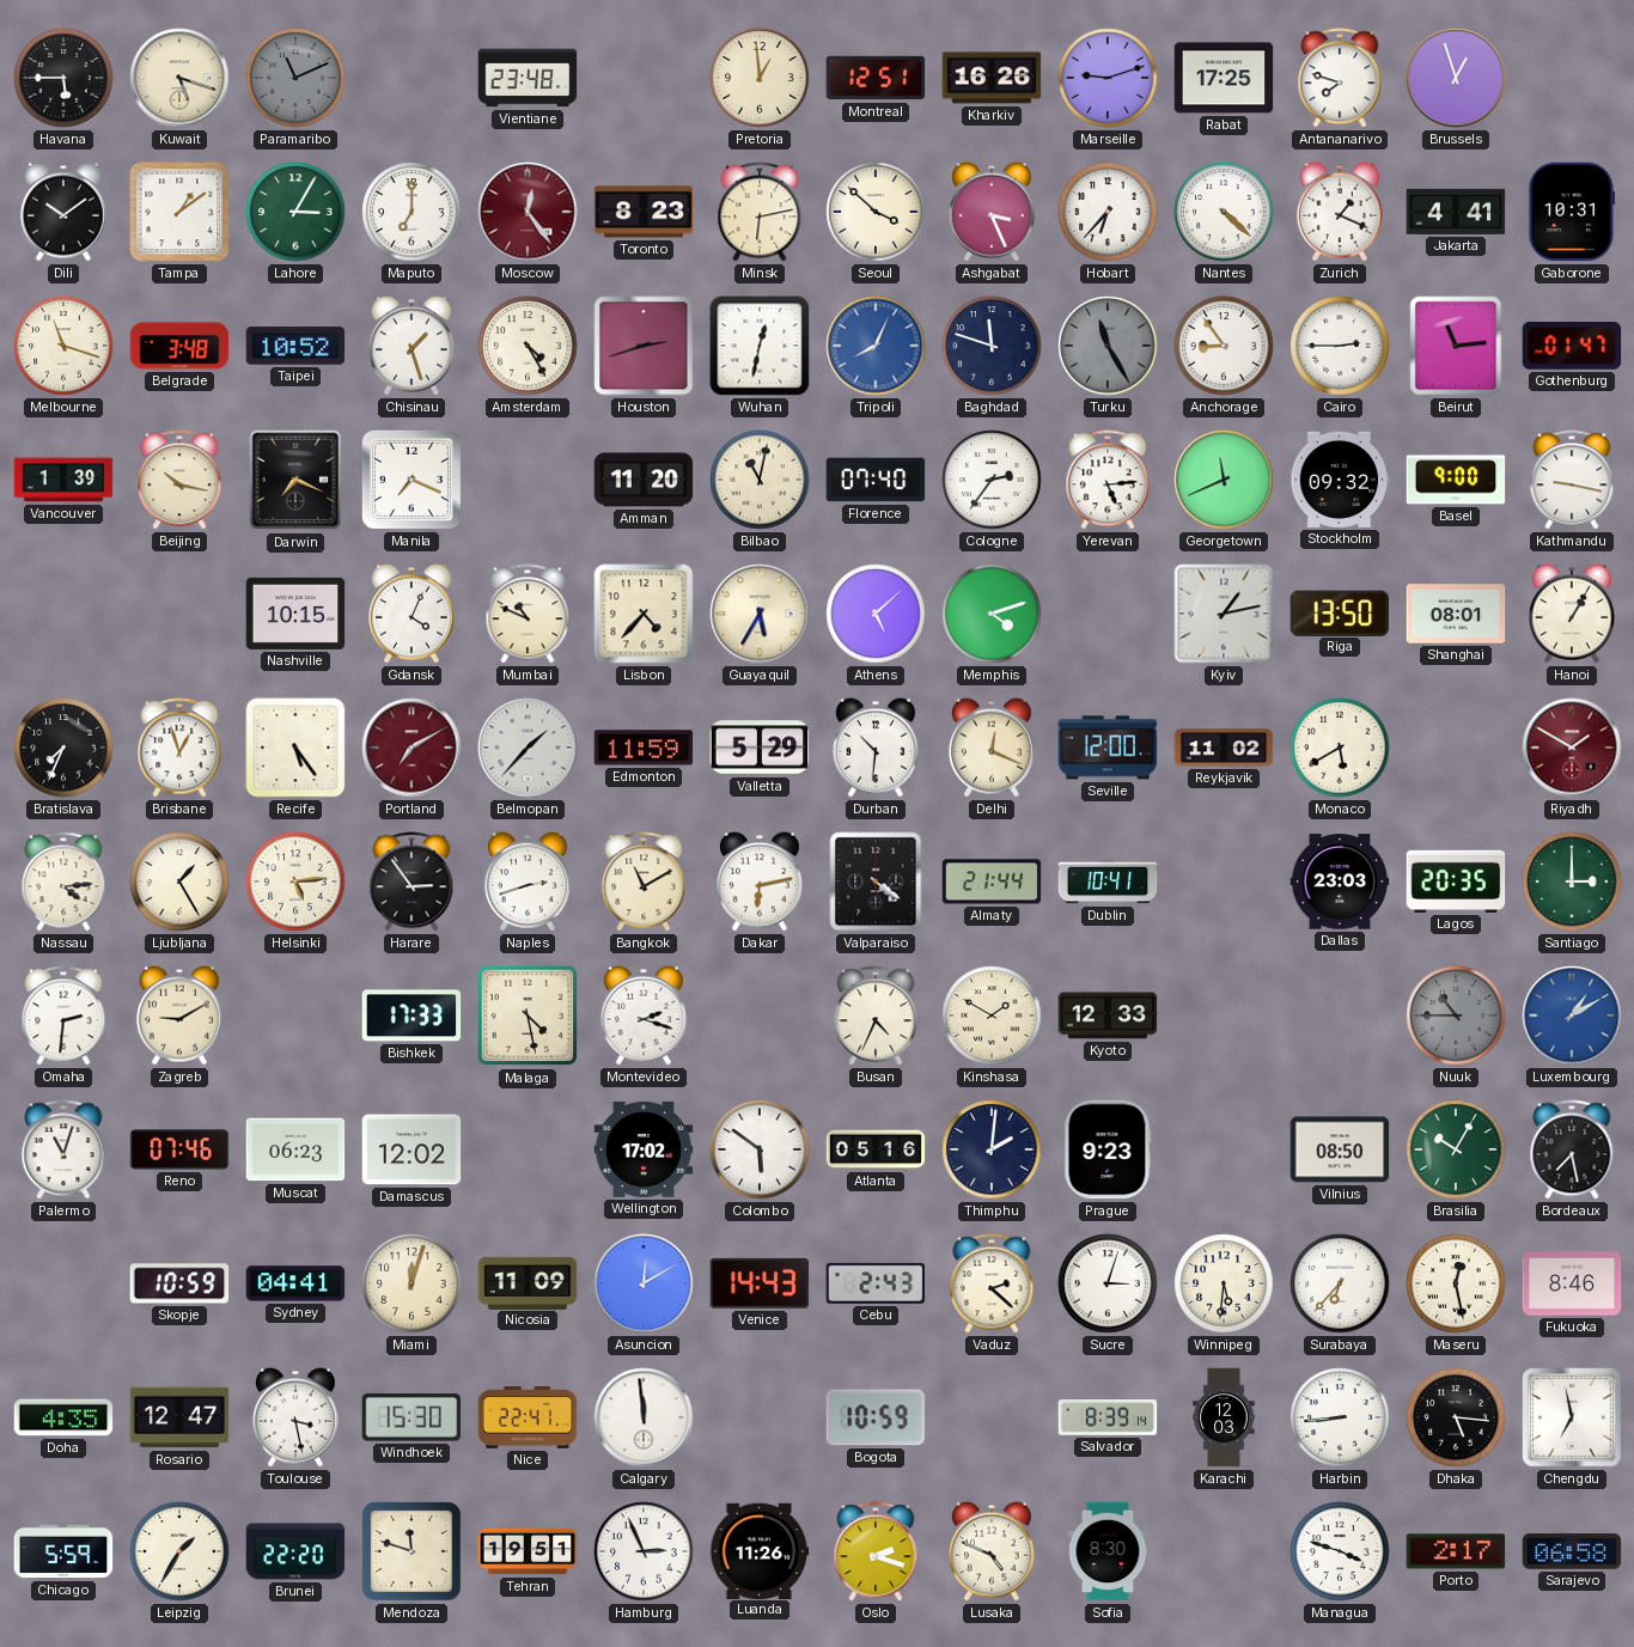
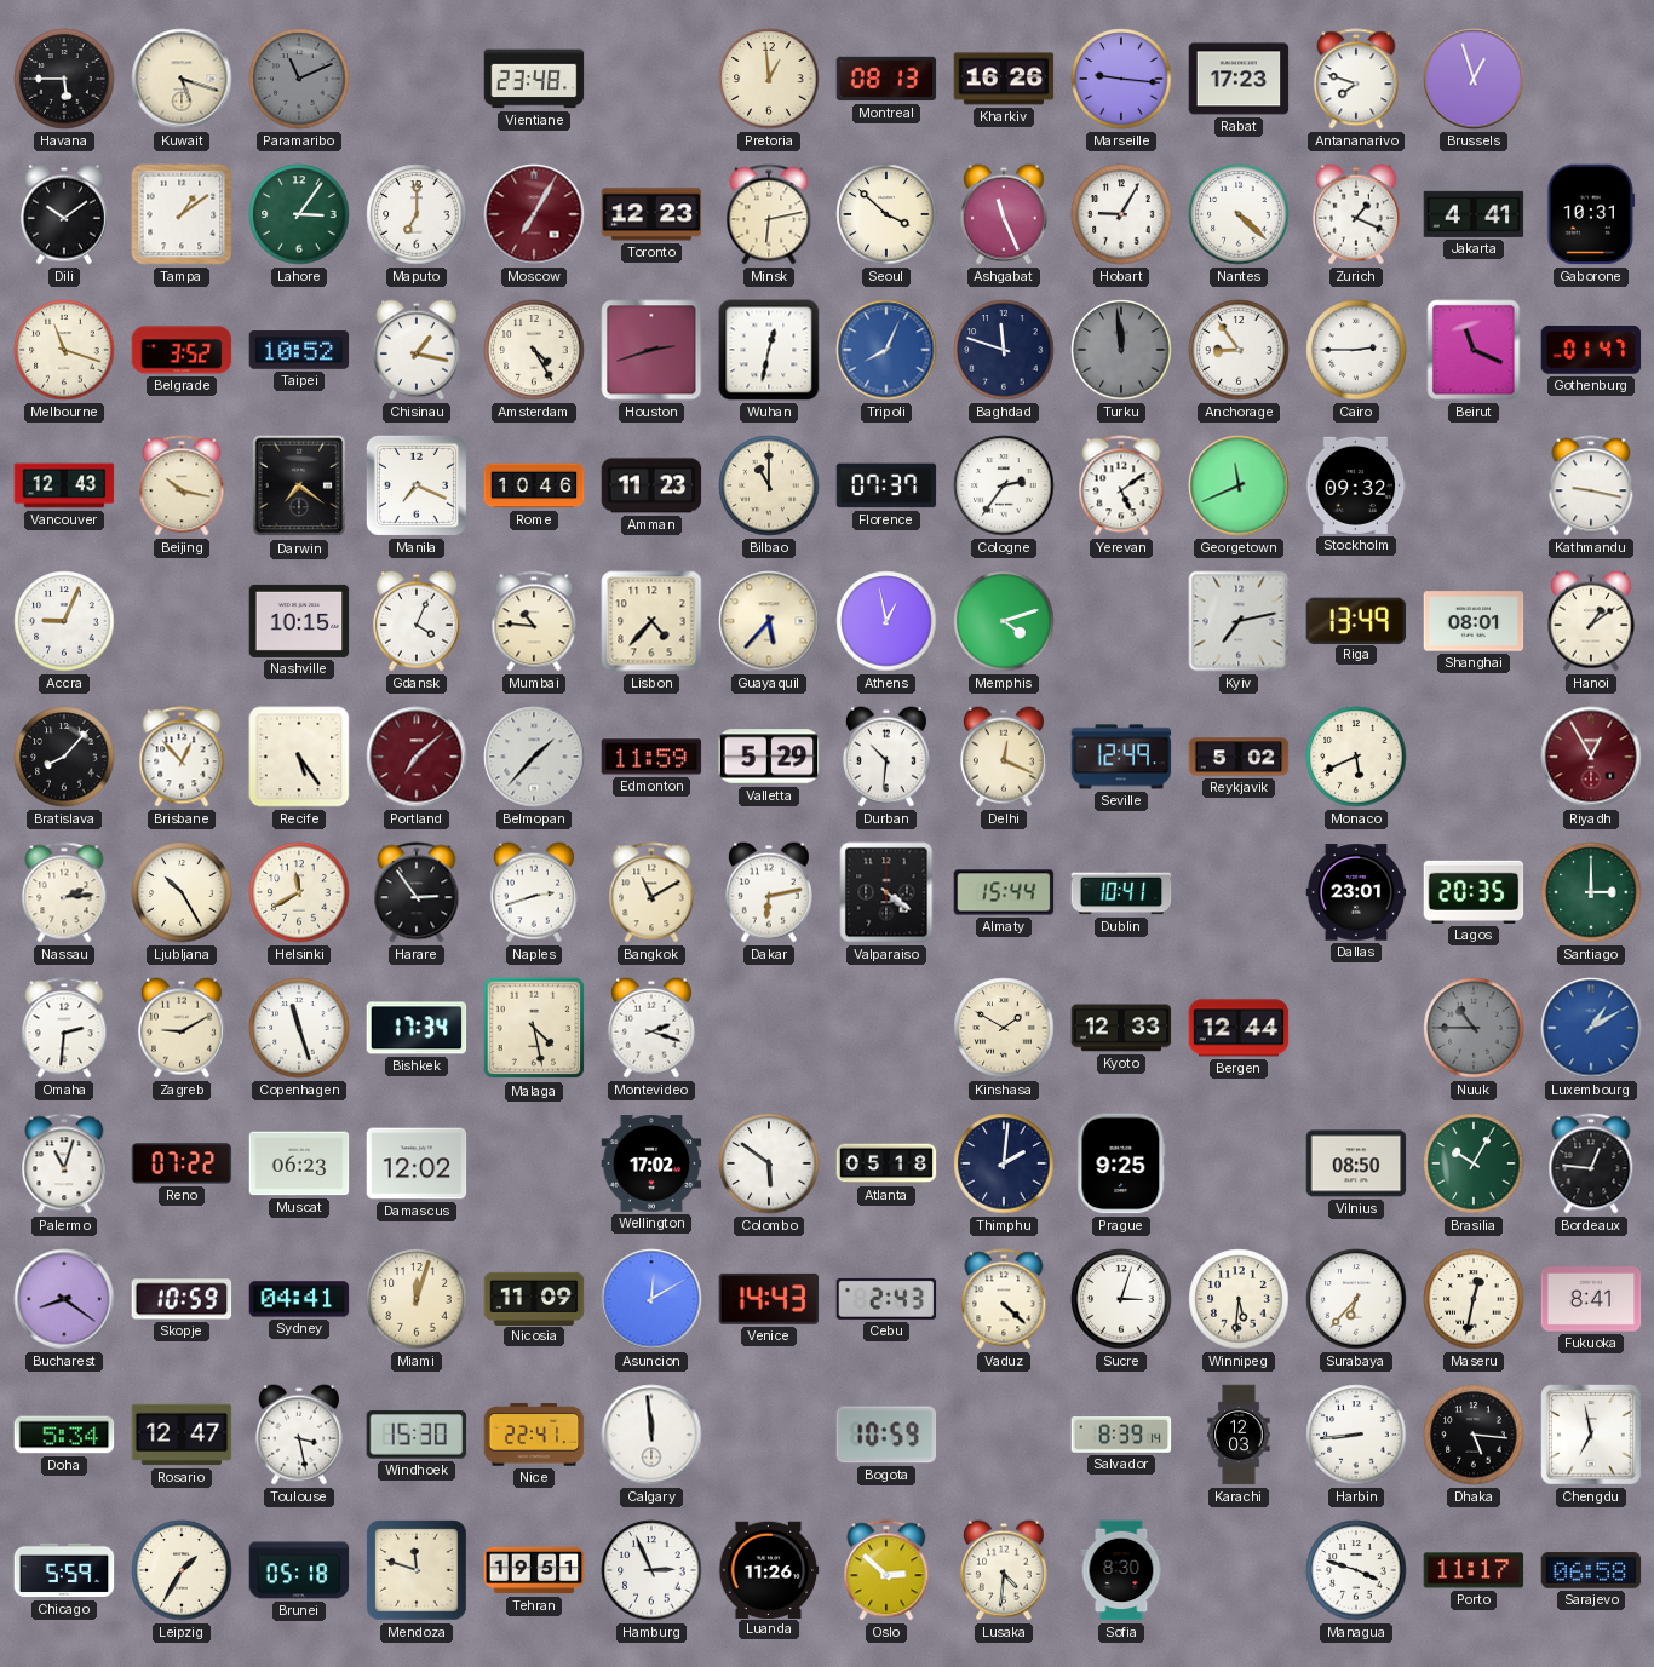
Montreal: 12:51 -> 08:13 (886, 79)
Marseille: 9:12 -> 9:16 (1121, 79)
Rabat: 17:25 -> 17:23 (1239, 79)
Lahore: 3:05 -> 3:06 (299, 214)
Moscow: 12:24 -> 7:05 (534, 214)
Toronto: 8:23 -> 12:23 (651, 214)
Ashgabat: 3:26 -> 11:26 (1004, 214)
Hobart: 6:37 -> 9:05 (1121, 214)
Belgrade: 3:48 -> 3:52 (182, 350)
Chisinau: 1:27 -> 1:17 (417, 350)
Turku: 11:25 -> 11:59 (1121, 350)
Beirut: 11:14 -> 11:19 (1474, 350)
Vancouver: 1:39 -> 12:43 (64, 485)
Darwin: 7:19 -> 7:21 (299, 485)
Rome: none -> 10:46 (534, 485)
Amman: 11:20 -> 11:23 (651, 485)
Bilbao: 11:02 -> 11:00 (769, 485)
Florence: 07:40 -> 07:37 (886, 485)
Yerevan: 5:14 -> 5:09 (1121, 485)
Basel: 9:00 -> none (1456, 480)
Accra: none -> 9:04 (64, 621)
Mumbai: 10:49 -> 10:46 (534, 621)
Guayaquil: 5:35 -> 5:37 (769, 621)
Athens: 5:08 -> 12:58 (886, 621)
Kyiv: 1:13 -> 7:13 (1239, 621)
Riga: 13:50 -> 13:49 (1356, 620)
Hanoi: 1:05 -> 1:09 (1591, 621)
Bratislava: 7:34 -> 8:07 (64, 757)
Brisbane: 12:57 -> 12:53 (182, 757)
Portland: 7:10 -> 7:08 (417, 757)
Seville: 12:00 -> 12:49 (1121, 757)
Reykjavik: 11:02 -> 5:02 (1239, 757)
Monaco: 5:40 -> 5:41 (1356, 757)
Riyadh: 1:50 -> 12:55 (1591, 757)
Nassau: 4:14 -> 2:14 (64, 892)
Ljubljana: 1:25 -> 10:25 (182, 892)
Helsinki: 5:14 -> 11:40 (299, 892)
Almaty: 21:44 -> 15:44 (1004, 892)
Dallas: 23:03 -> 23:01 (1356, 892)
Copenhagen: none -> 11:27 (299, 1028)
Bishkek: 17:33 -> 17:34 (417, 1028)
Busan: 4:34 -> none (876, 1015)
Bergen: none -> 12:44 (1239, 1028)
Reno: 07:46 -> 07:22 (182, 1163)
Atlanta: 05:16 -> 05:18 (886, 1163)
Prague: 9:23 -> 9:25 (1121, 1163)
Bordeaux: 7:28 -> 12:46 (1591, 1163)
Bucharest: none -> 8:21 (64, 1299)
Vaduz: 2:22 -> 4:22 (1004, 1299)
Maseru: 12:28 -> 12:32 (1474, 1299)
Fukuoka: 8:46 -> 8:41 (1591, 1299)
Doha: 4:35 -> 5:34 (64, 1435)
Brunei: 22:20 -> 05:18 (299, 1570)
Oslo: 2:18 -> 2:52 (886, 1570)
Lusaka: 4:49 -> 4:31 (1004, 1570)
Porto: 2:17 -> 11:17 (1474, 1570)
